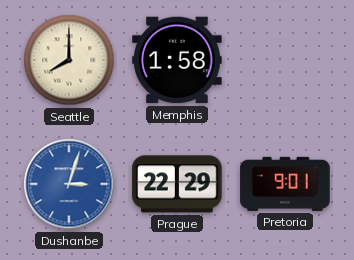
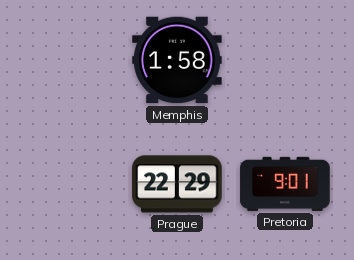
Seattle: 8:00 -> none (69, 60)
Dushanbe: 3:03 -> none (69, 184)
